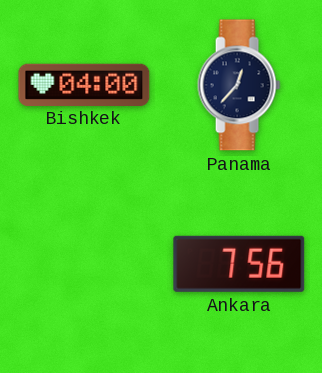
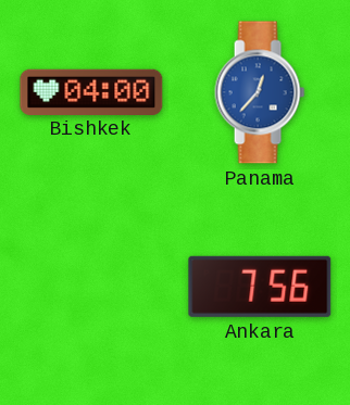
Panama dial: navy -> blue (260, 92)
